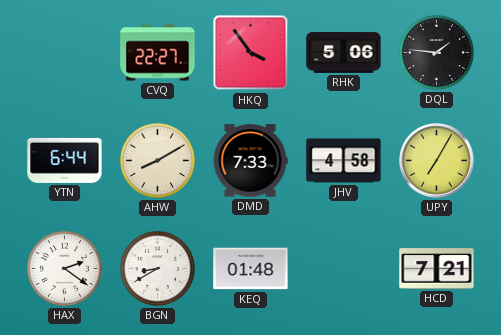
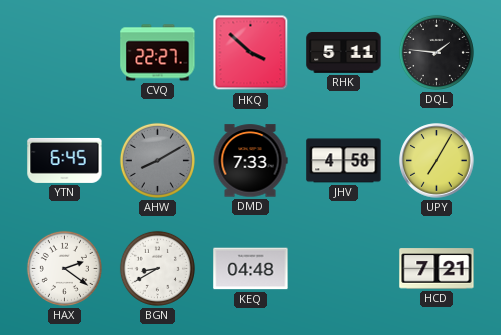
HKQ: 3:54 -> 3:52 (251, 53)
RHK: 5:06 -> 5:11 (344, 52)
YTN: 6:44 -> 6:45 (65, 160)
AHW dial: cream -> grey (157, 160)
KEQ: 01:48 -> 04:48 (251, 269)
